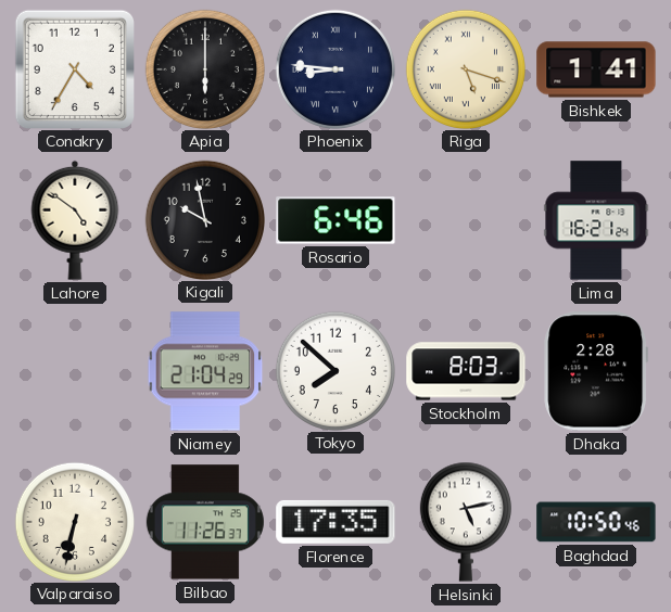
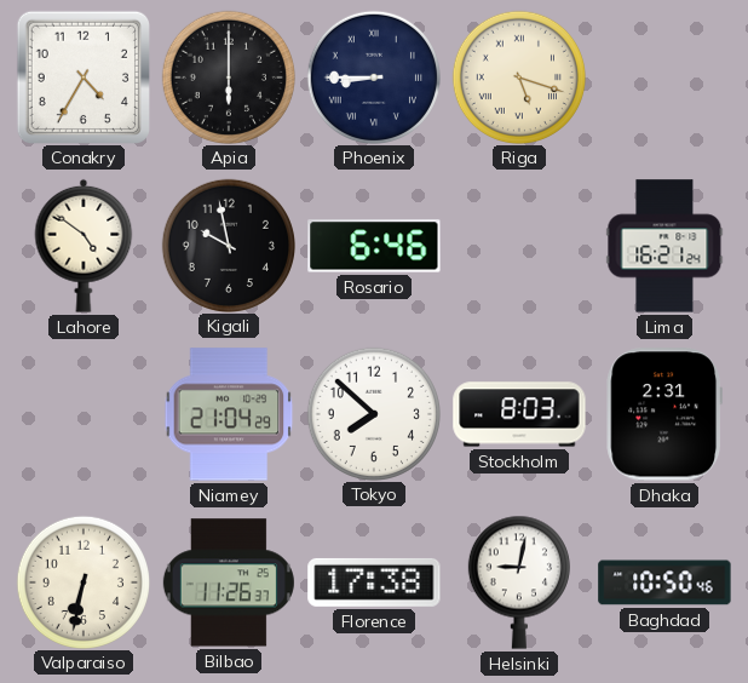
Phoenix: 8:46 -> 8:45 (373, 76)
Bishkek: 1:41 -> none (596, 69)
Dhaka: 2:28 -> 2:31 (664, 414)
Florence: 17:35 -> 17:38 (374, 582)
Helsinki: 5:13 -> 9:02 (519, 582)
